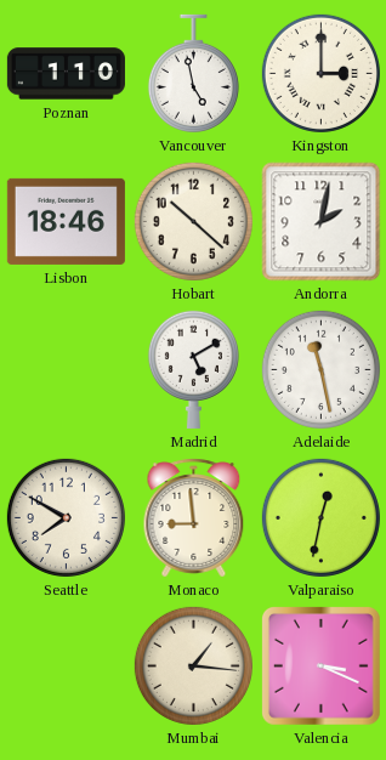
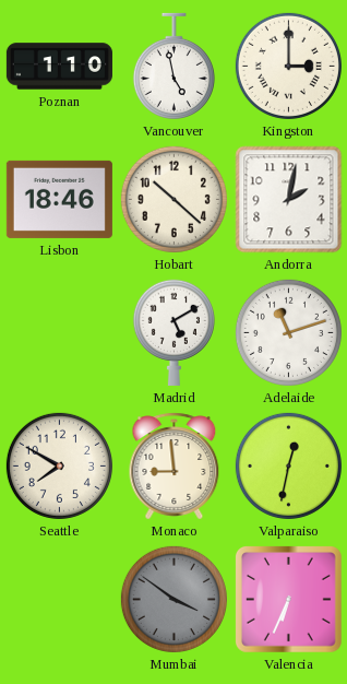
Adelaide: 11:28 -> 11:12 (288, 332)
Mumbai: 1:16 -> 3:51 (174, 599)
Mumbai dial: cream -> grey (174, 599)
Valencia: 3:19 -> 6:34 (288, 599)
